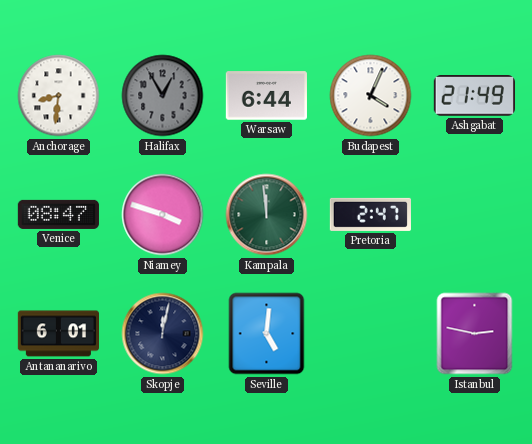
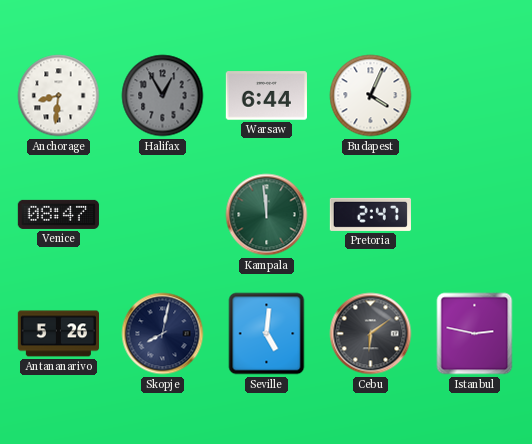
Ashgabat: 21:49 -> none (474, 96)
Niamey: 3:48 -> none (163, 215)
Antananarivo: 6:01 -> 5:26 (58, 334)
Skopje: 12:02 -> 8:02 (163, 334)
Cebu: none -> 6:09 (371, 334)
